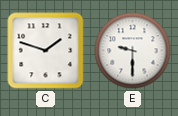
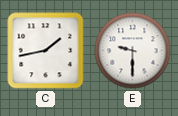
C: 1:48 -> 1:43 (46, 51)
